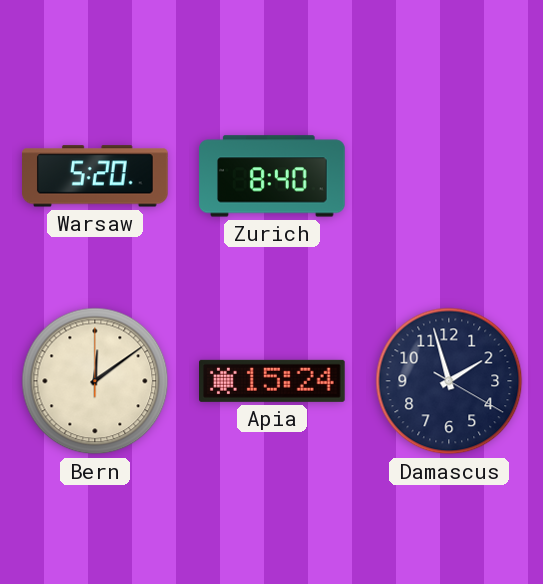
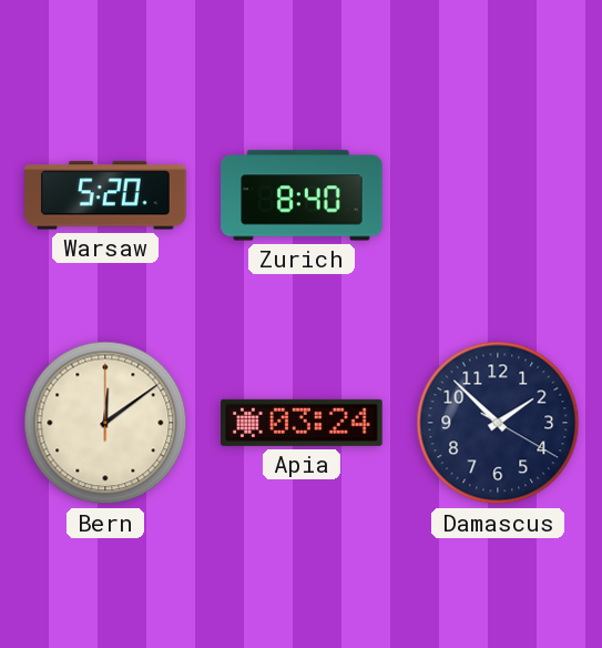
Apia: 15:24 -> 03:24 (303, 423)
Damascus: 1:57 -> 1:52 (498, 423)
